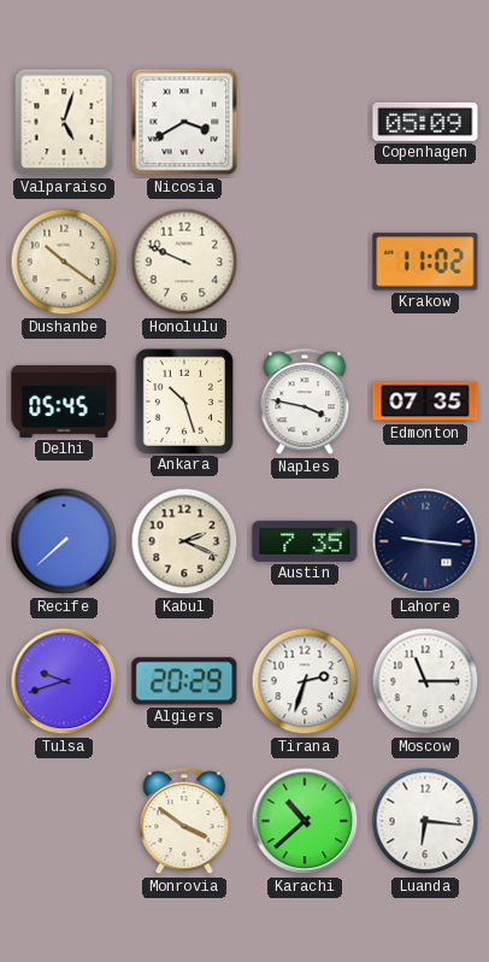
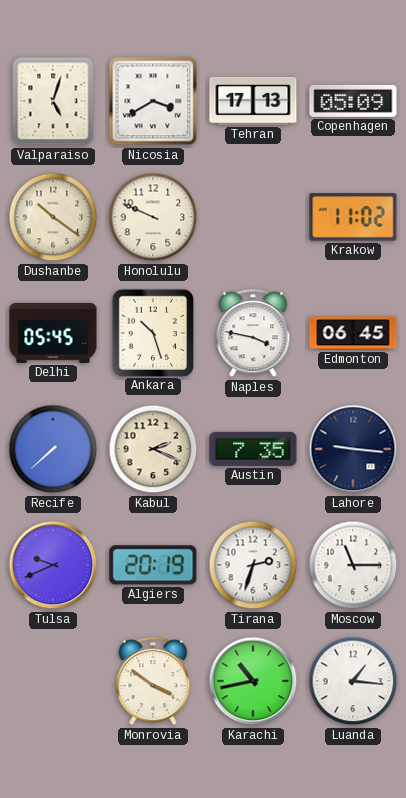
Tehran: none -> 17:13 (253, 101)
Edmonton: 07:35 -> 06:45 (353, 333)
Tulsa: 9:42 -> 9:41 (53, 565)
Algiers: 20:29 -> 20:19 (153, 565)
Karachi: 10:38 -> 10:43 (253, 681)
Luanda: 6:16 -> 1:16 (353, 681)
